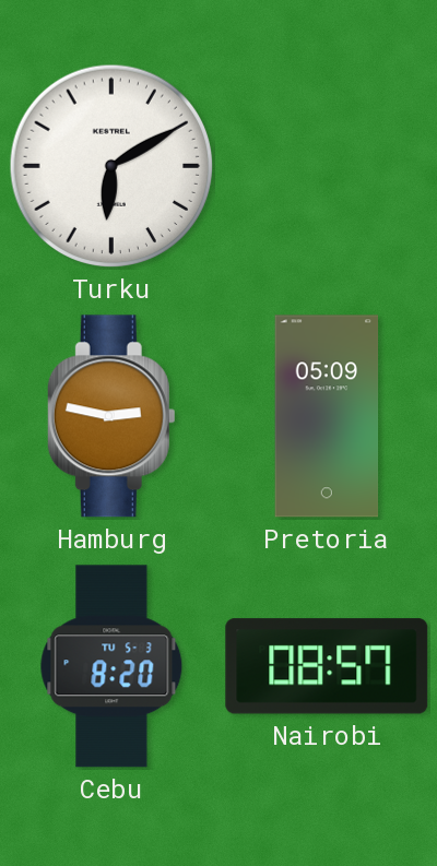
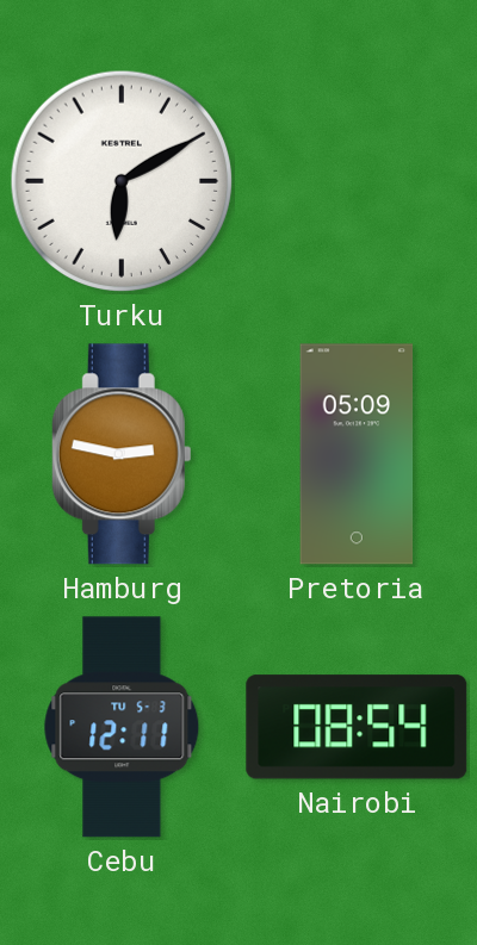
Cebu: 8:20 -> 12:11 (122, 727)
Nairobi: 08:57 -> 08:54 (357, 727)
